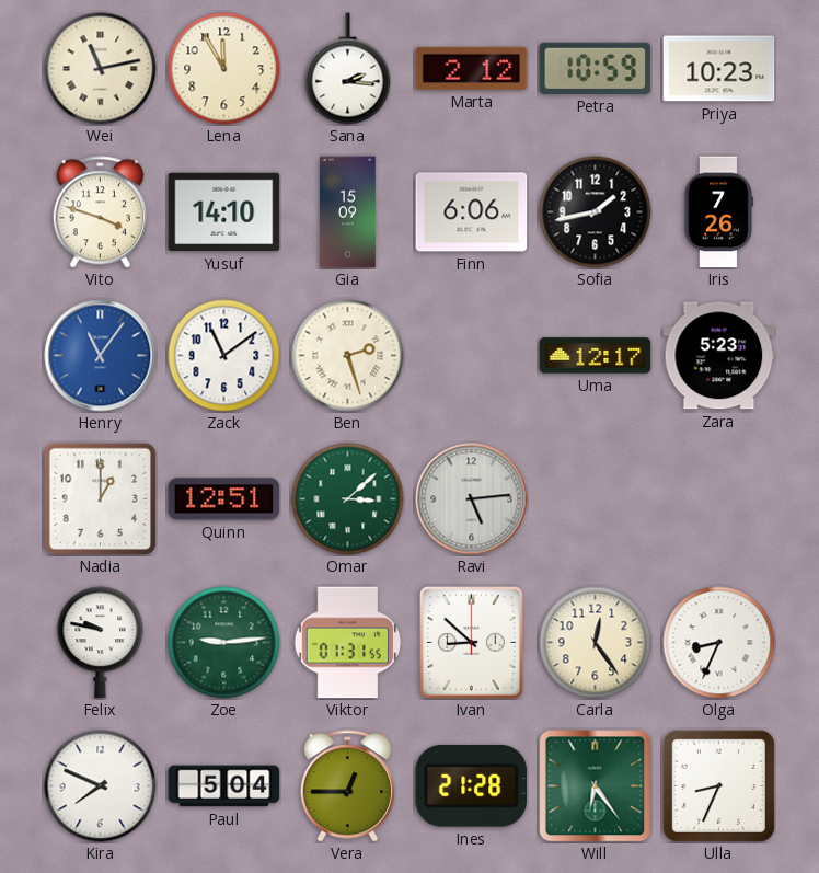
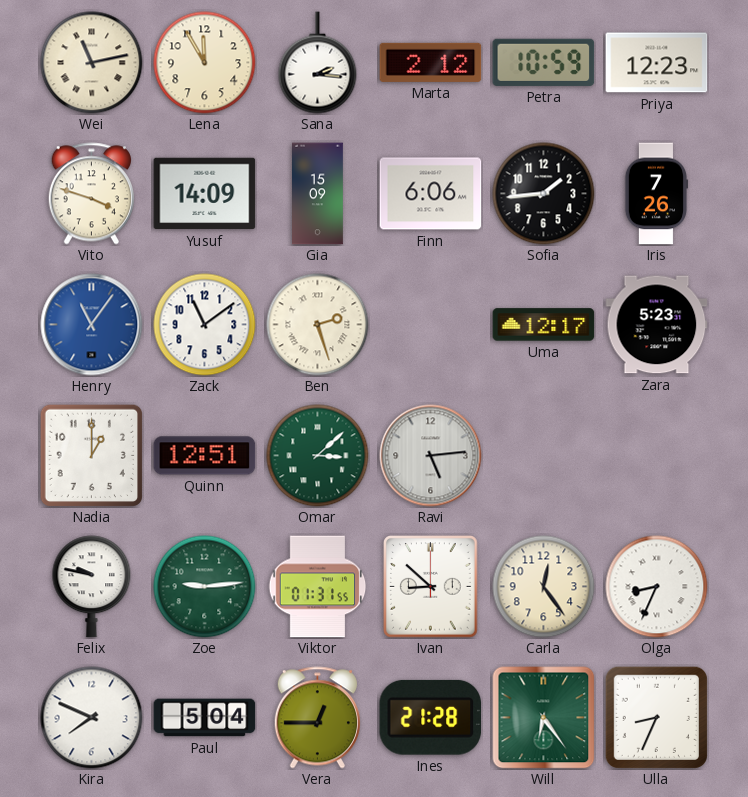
Priya: 10:23 -> 12:23 (657, 63)
Yusuf: 14:10 -> 14:09 (205, 194)
Sofia: 1:43 -> 1:44 (544, 194)
